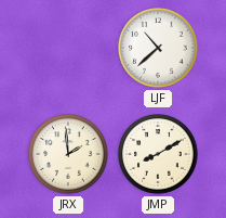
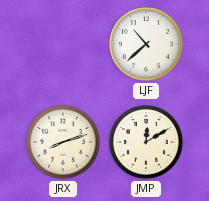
JRX: 1:59 -> 8:12 (63, 142)
JMP: 8:10 -> 12:10 (146, 142)
